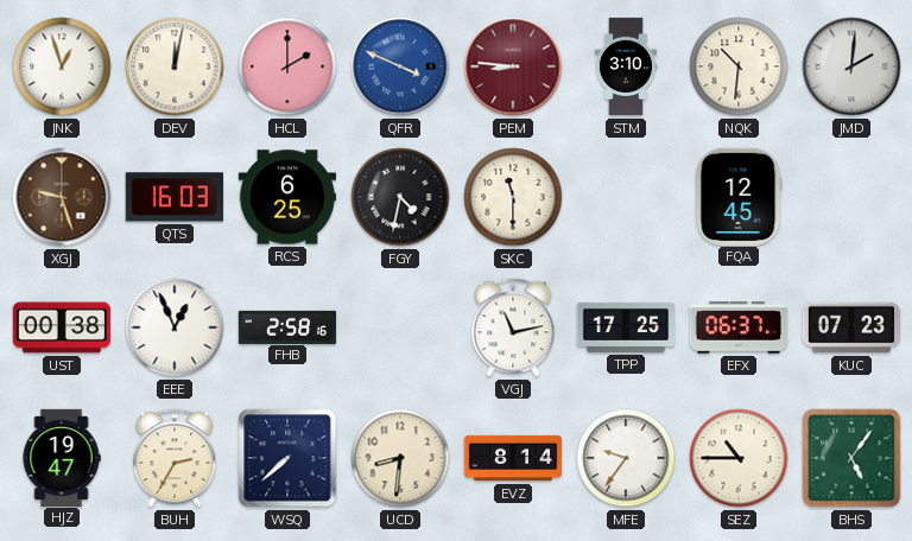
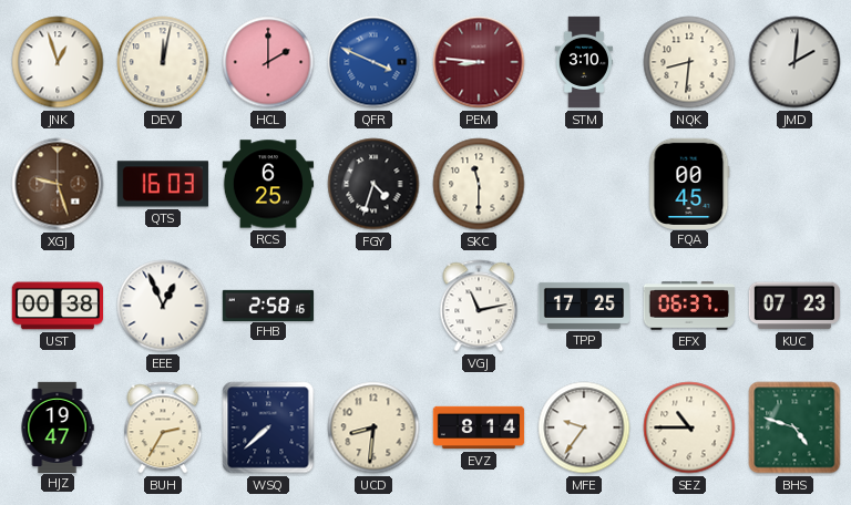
NQK: 10:31 -> 8:31 (689, 62)
FGY: 4:32 -> 4:33 (373, 184)
FQA: 12:45 -> 00:45 (689, 183)
BHS: 5:06 -> 4:48 (794, 427)
